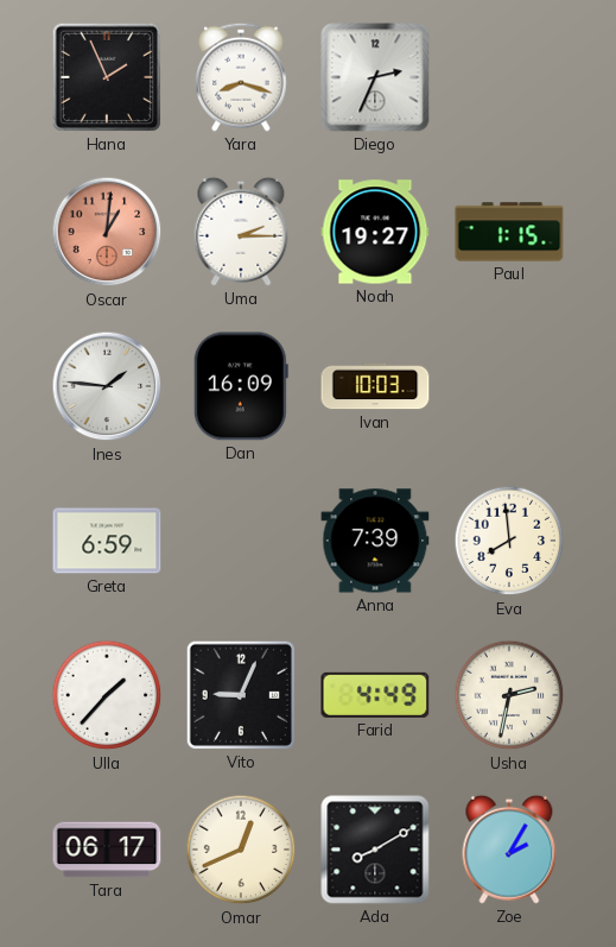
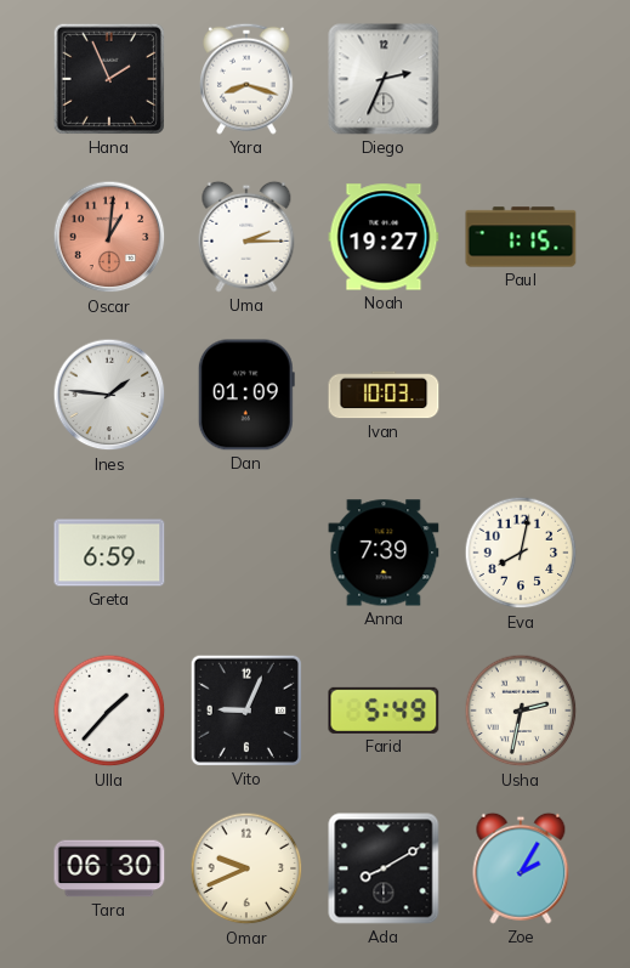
Dan: 16:09 -> 01:09 (246, 395)
Eva: 7:59 -> 8:02 (521, 553)
Farid: 4:49 -> 5:49 (384, 711)
Tara: 06:17 -> 06:30 (109, 868)
Omar: 12:41 -> 9:41 (246, 868)
